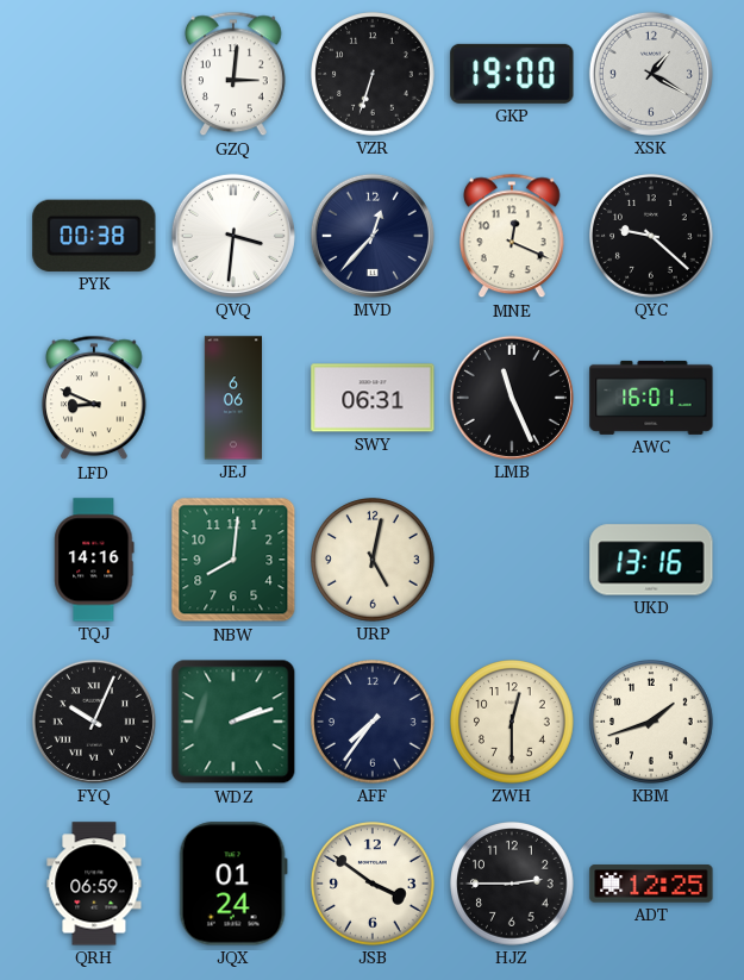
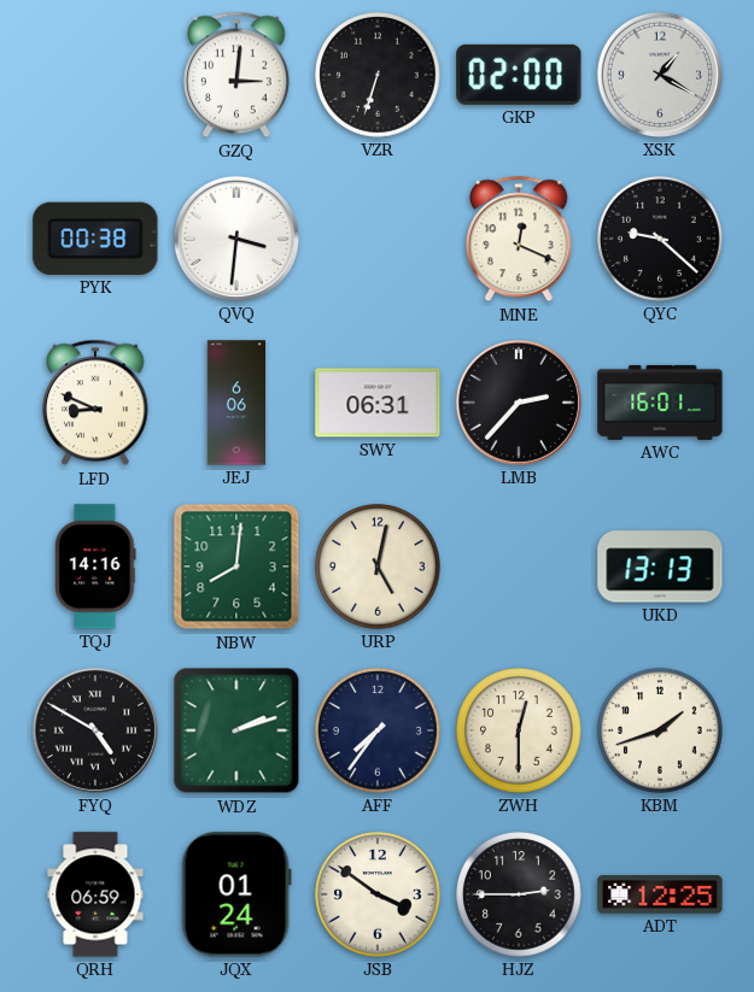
GKP: 19:00 -> 02:00 (519, 75)
MVD: 12:37 -> none (373, 236)
LMB: 11:26 -> 2:37 (519, 403)
UKD: 13:16 -> 13:13 (660, 567)
FYQ: 10:04 -> 4:50 (95, 730)
